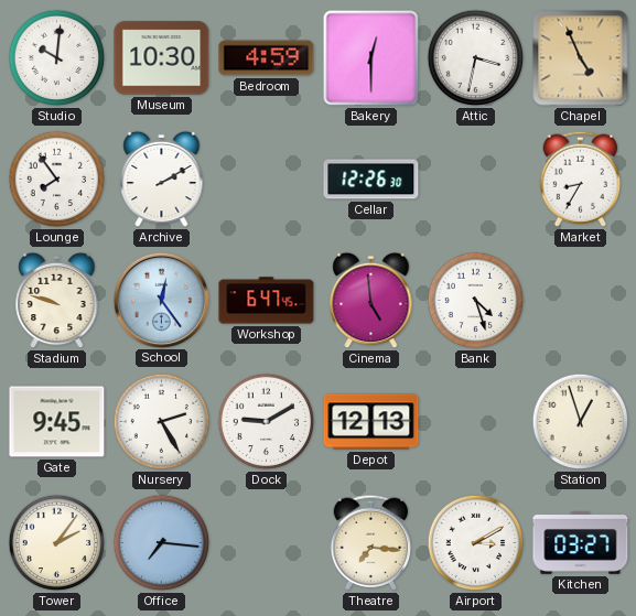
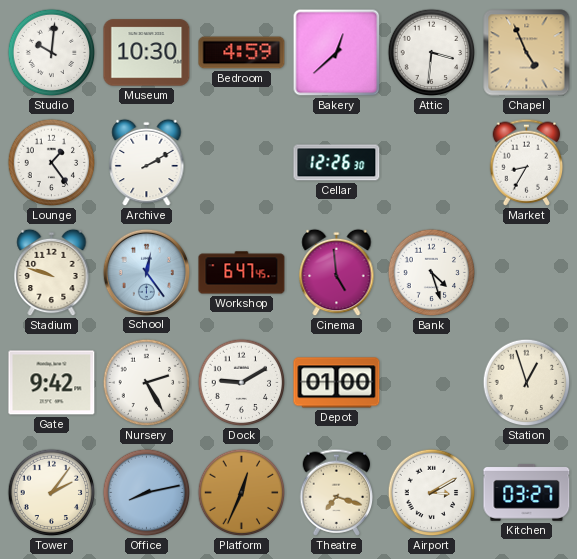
Bakery: 12:30 -> 12:38 (337, 53)
Attic: 3:32 -> 3:31 (432, 53)
Lounge: 7:54 -> 1:24 (52, 163)
Gate: 9:45 -> 9:42 (52, 383)
Depot: 12:13 -> 01:00 (337, 383)
Office: 7:16 -> 8:13 (147, 493)
Platform: none -> 12:34 (242, 493)
Theatre: 7:16 -> 7:18 (337, 492)
